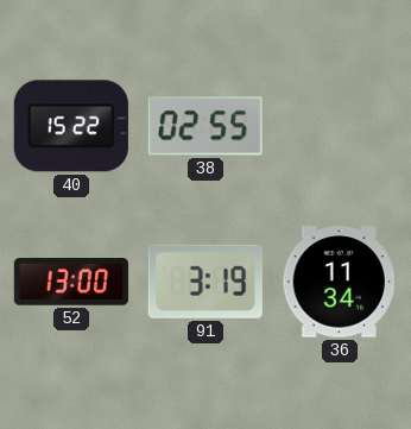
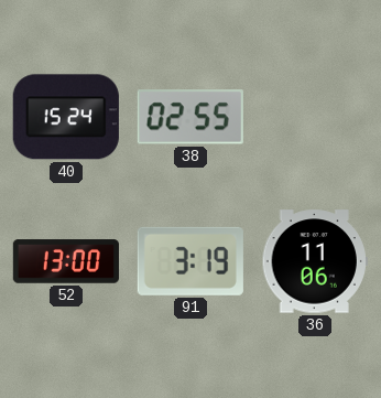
40: 15:22 -> 15:24 (66, 117)
36: 11:34 -> 11:06 (315, 261)
